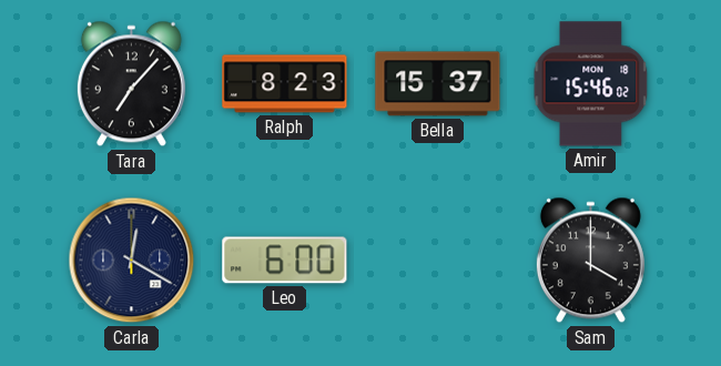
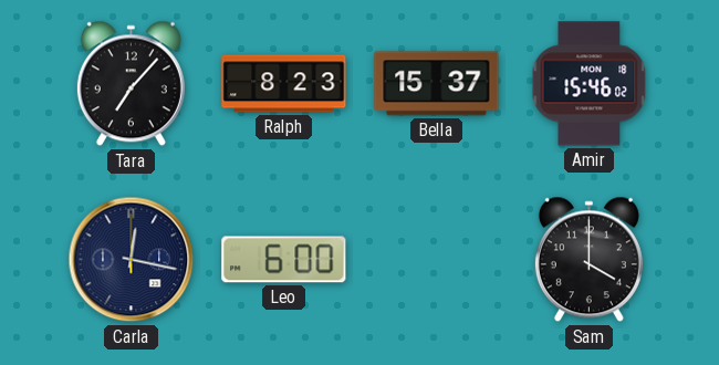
Carla: 12:20 -> 12:17 (132, 260)
